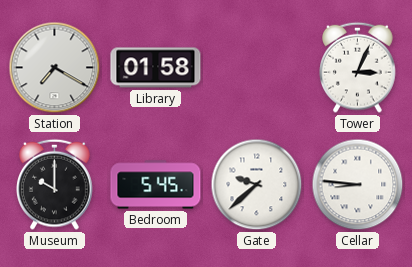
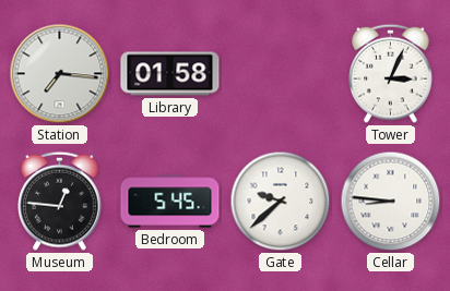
Station: 7:20 -> 7:16 (60, 74)
Museum: 10:00 -> 12:46 (60, 201)
